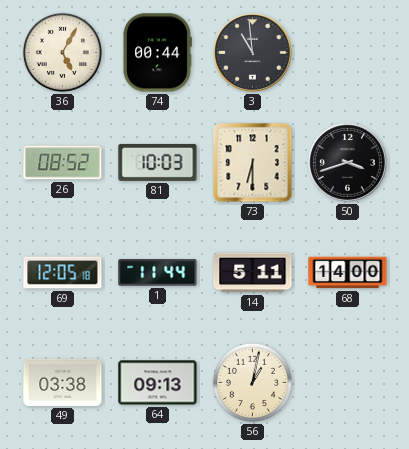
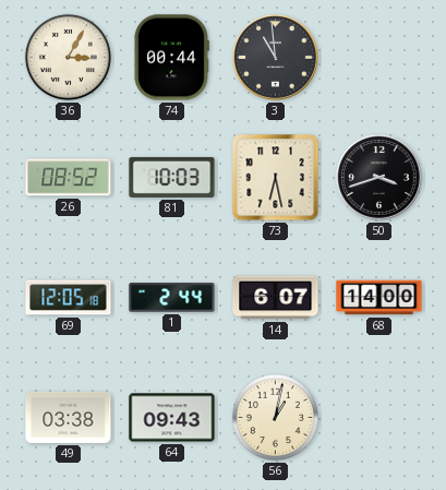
36: 5:05 -> 3:05 (68, 57)
73: 6:30 -> 6:28 (276, 178)
1: 11:44 -> 2:44 (172, 298)
14: 5:11 -> 6:07 (276, 298)
64: 09:13 -> 09:43 (172, 418)
